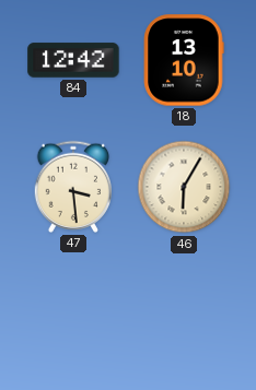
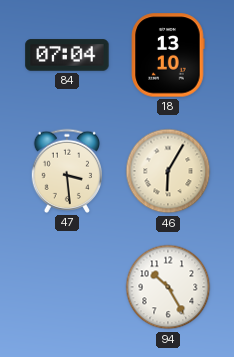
84: 12:42 -> 07:04 (67, 55)
94: none -> 10:25 (168, 287)
